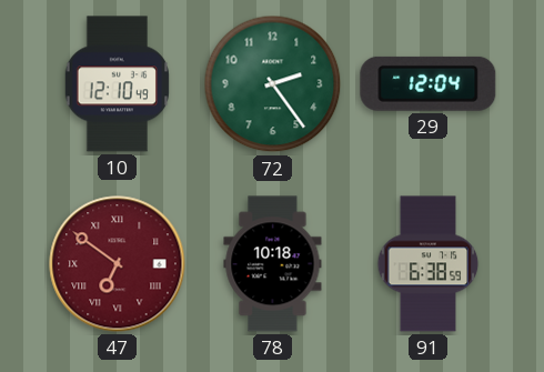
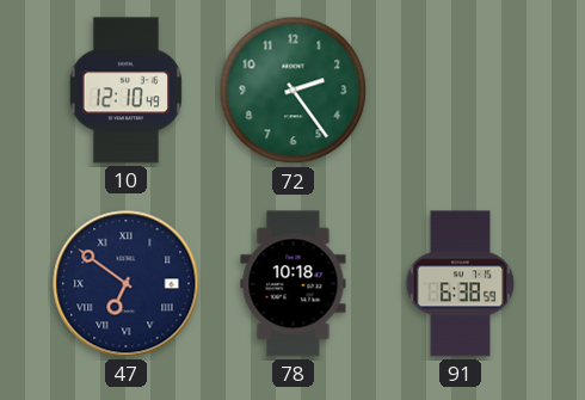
29: 12:04 -> none (429, 83)
47 dial: burgundy -> navy (127, 284)
